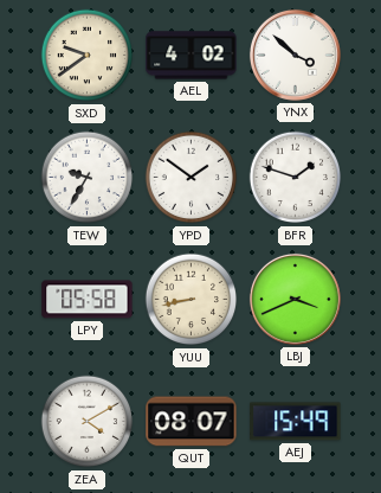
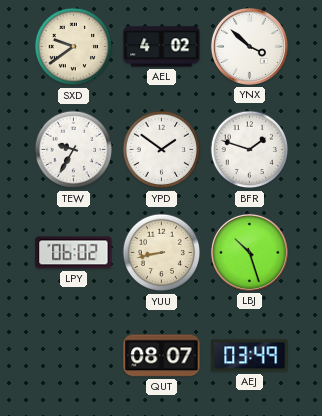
LPY: 05:58 -> 06:02 (74, 253)
LBJ: 3:41 -> 10:27 (249, 252)
ZEA: 4:10 -> none (88, 422)
AEJ: 15:49 -> 03:49 (250, 356)
